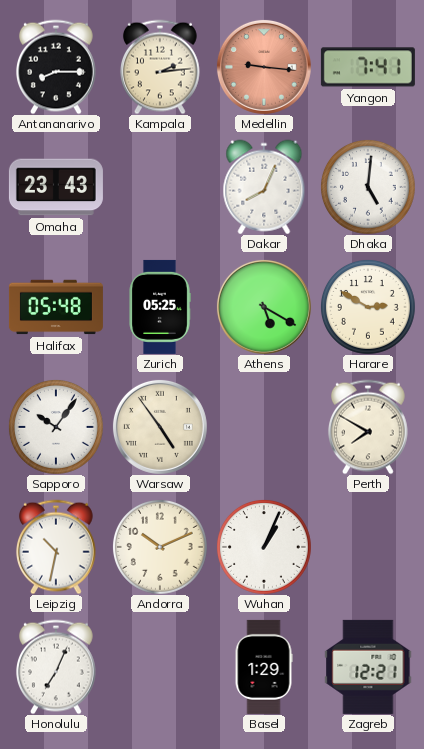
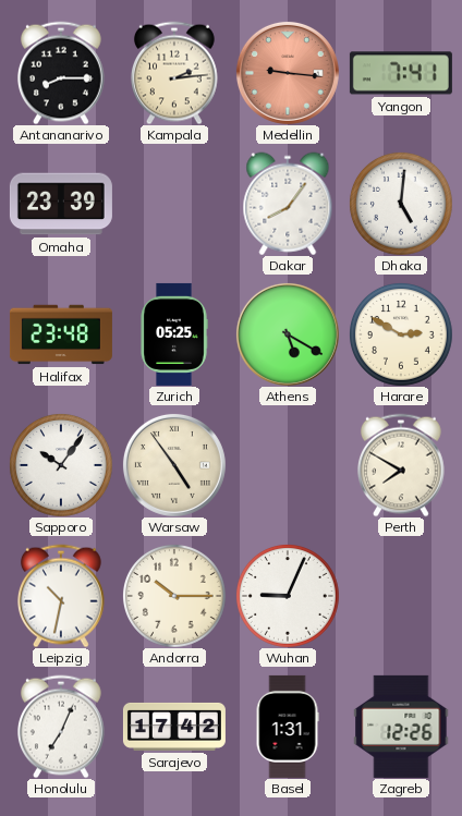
Omaha: 23:43 -> 23:39 (61, 204)
Dakar: 8:04 -> 8:06 (288, 204)
Halifax: 05:48 -> 23:48 (61, 334)
Andorra: 10:11 -> 10:15 (174, 596)
Wuhan: 1:04 -> 9:04 (288, 596)
Sarajevo: none -> 17:42 (174, 727)
Basel: 1:29 -> 1:31 (288, 727)
Zagreb: 12:21 -> 12:26 (401, 727)
